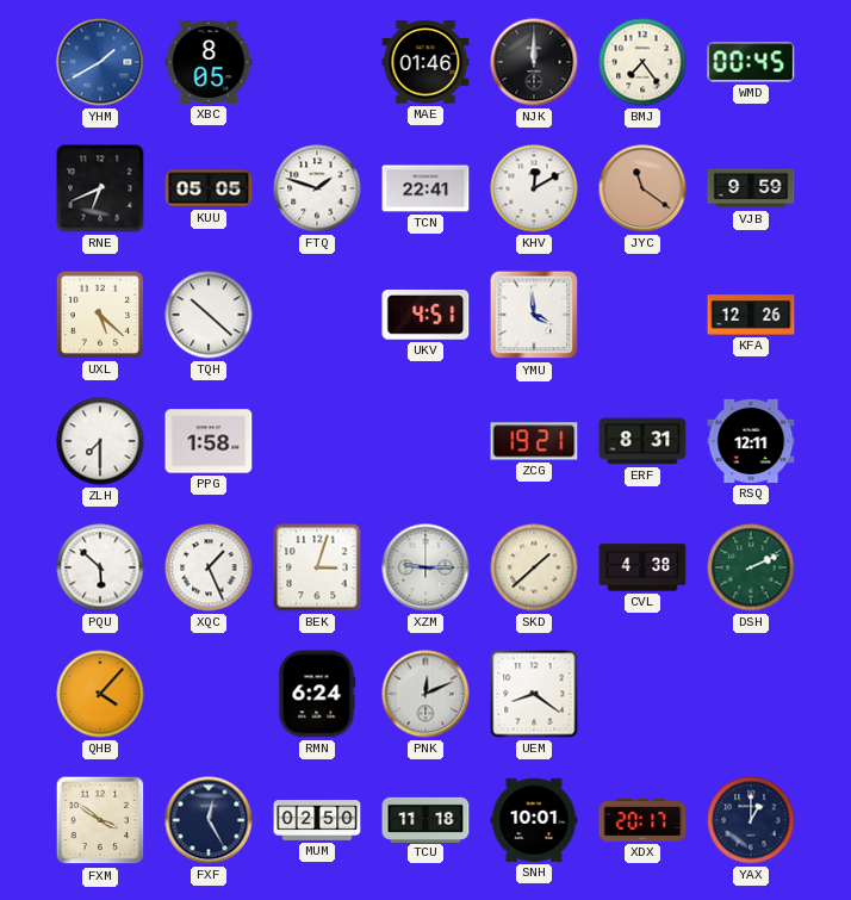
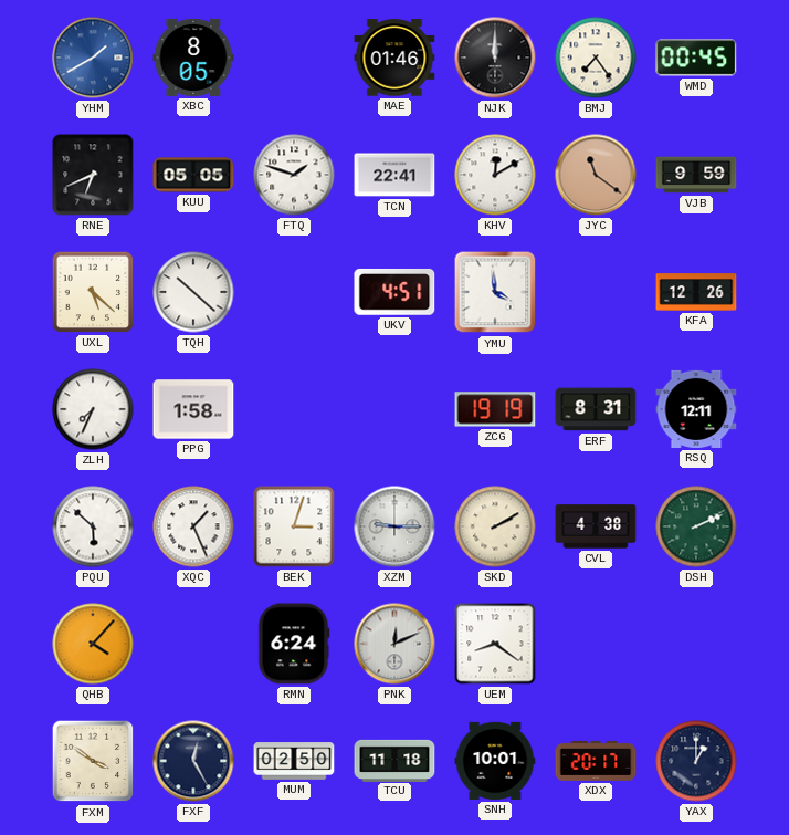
ZLH: 7:30 -> 7:34 (93, 409)
ZCG: 19:21 -> 19:19 (495, 409)
SKD: 1:38 -> 2:10 (495, 526)
